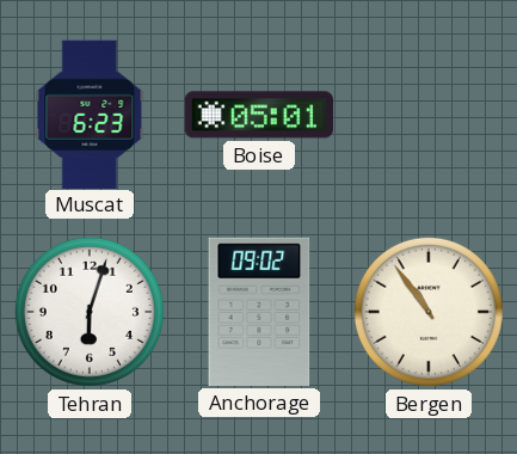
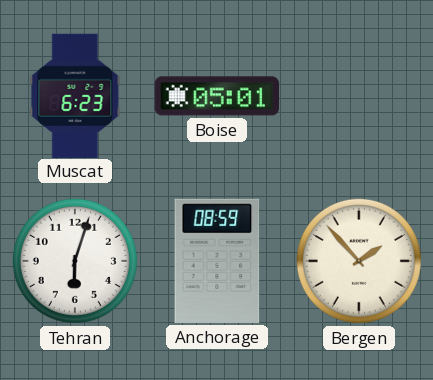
Anchorage: 09:02 -> 08:59 (217, 261)
Bergen: 10:54 -> 1:53 (359, 261)
